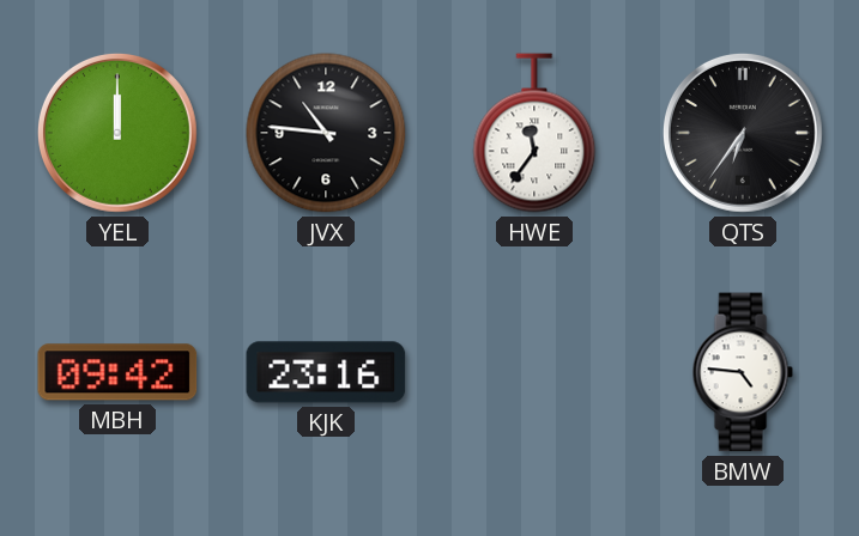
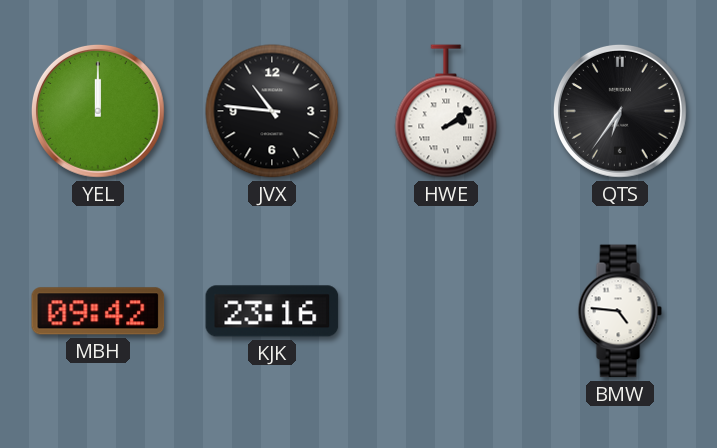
HWE: 11:36 -> 2:09 (446, 111)
